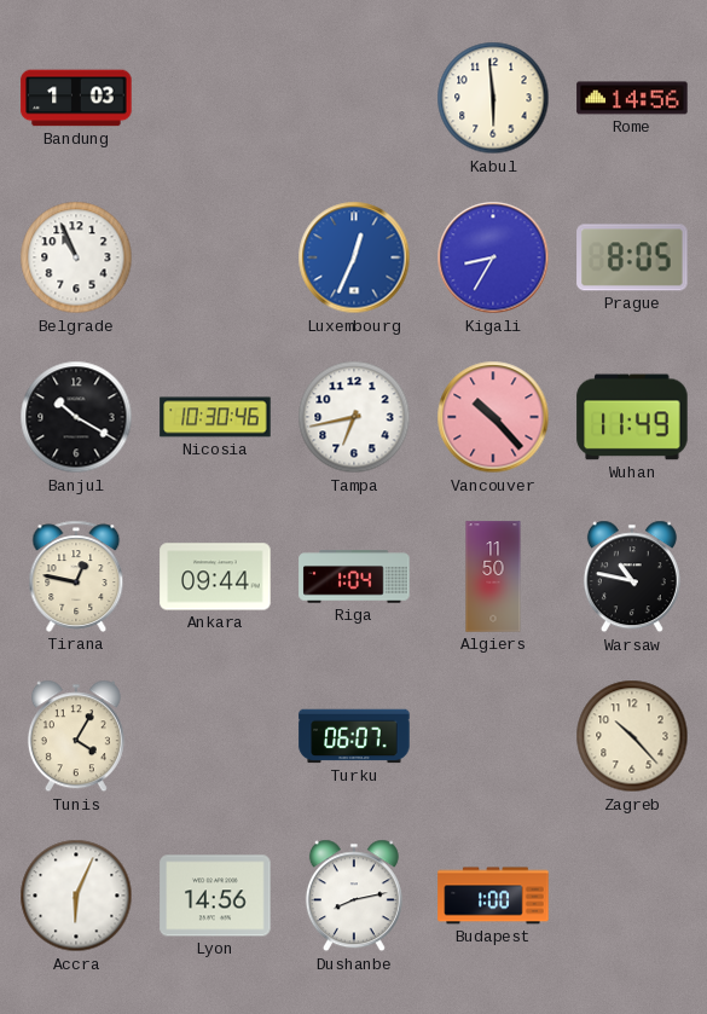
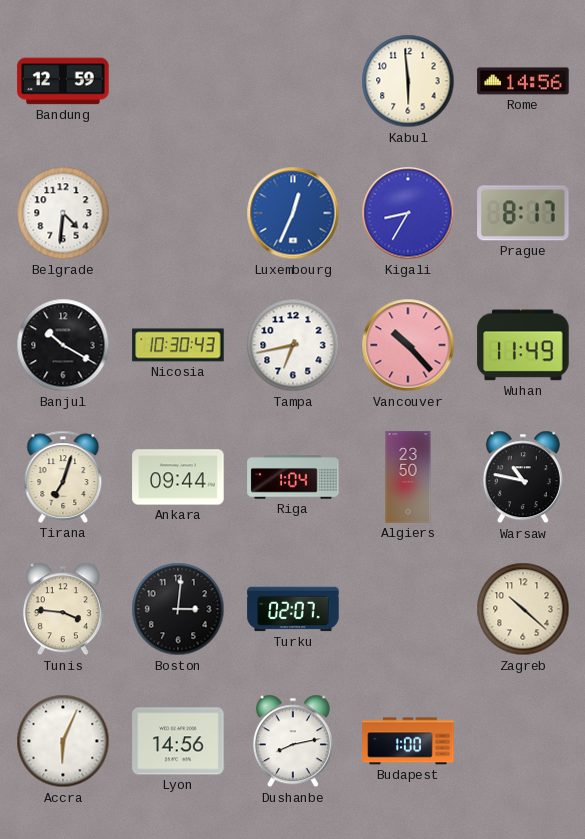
Bandung: 1:03 -> 12:59 (63, 81)
Belgrade: 10:56 -> 4:31 (63, 213)
Prague: 8:05 -> 8:17 (523, 213)
Nicosia: 10:30:46 -> 10:30:43 (178, 345)
Tirana: 12:47 -> 7:03 (63, 477)
Algiers: 11:50 -> 23:50 (408, 477)
Tunis: 4:05 -> 3:46 (63, 609)
Boston: none -> 3:01 (178, 609)
Turku: 06:07 -> 02:07 (293, 609)
Zagreb: 10:23 -> 10:22 (523, 609)
